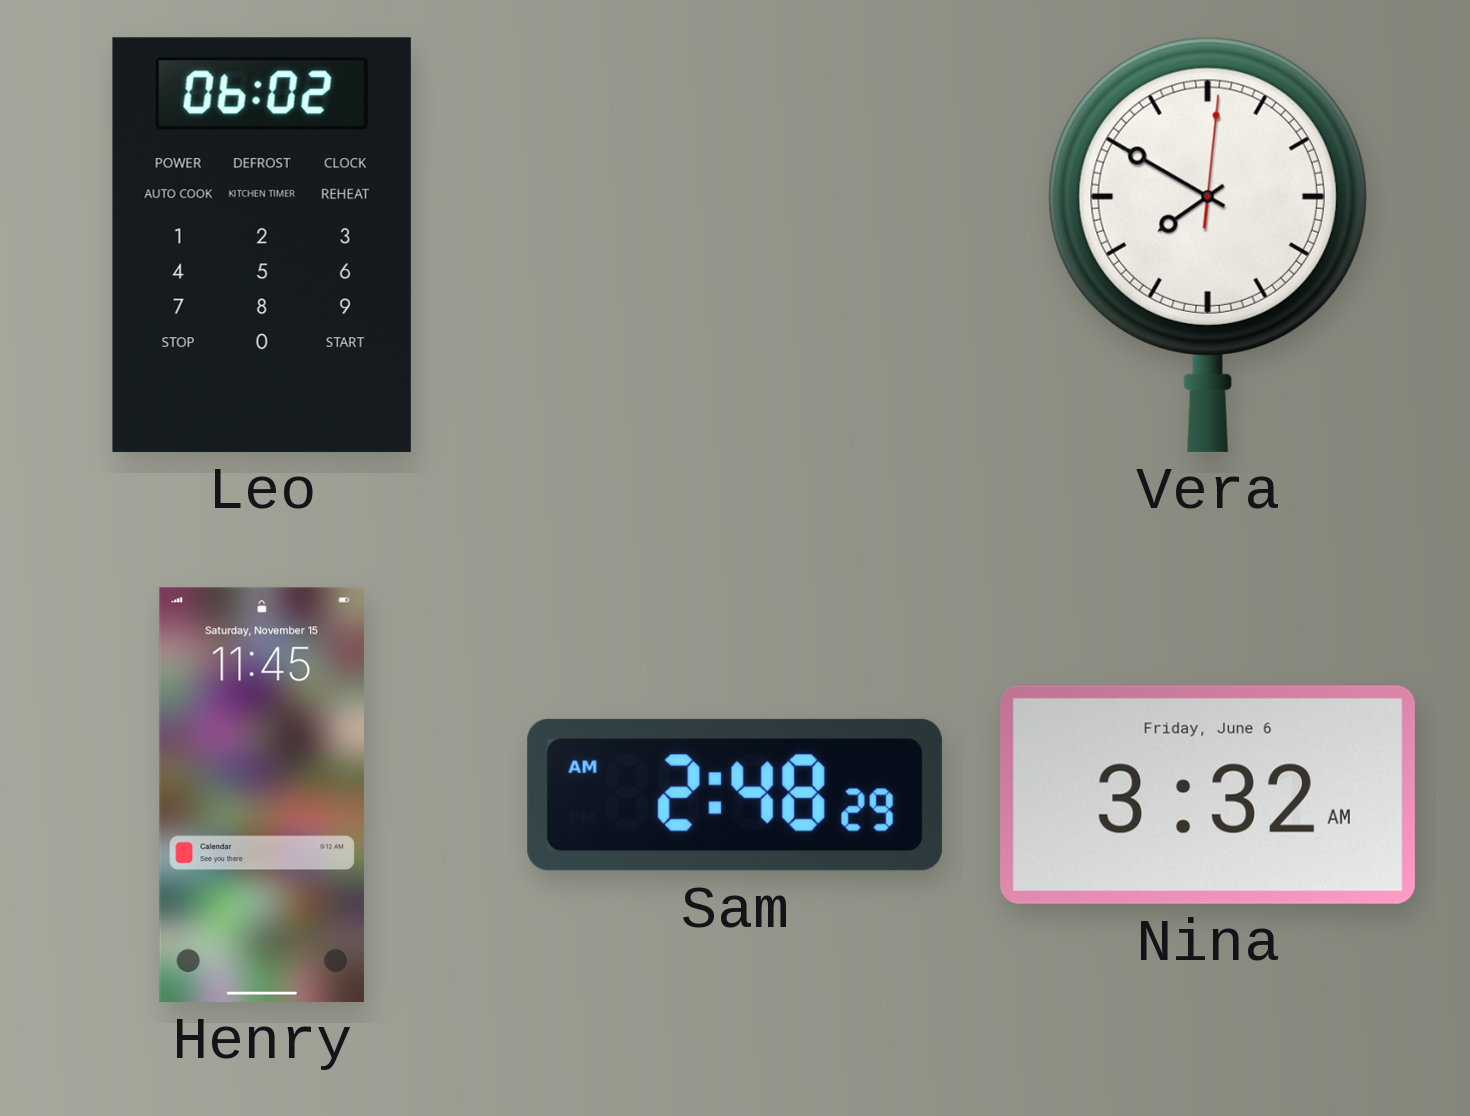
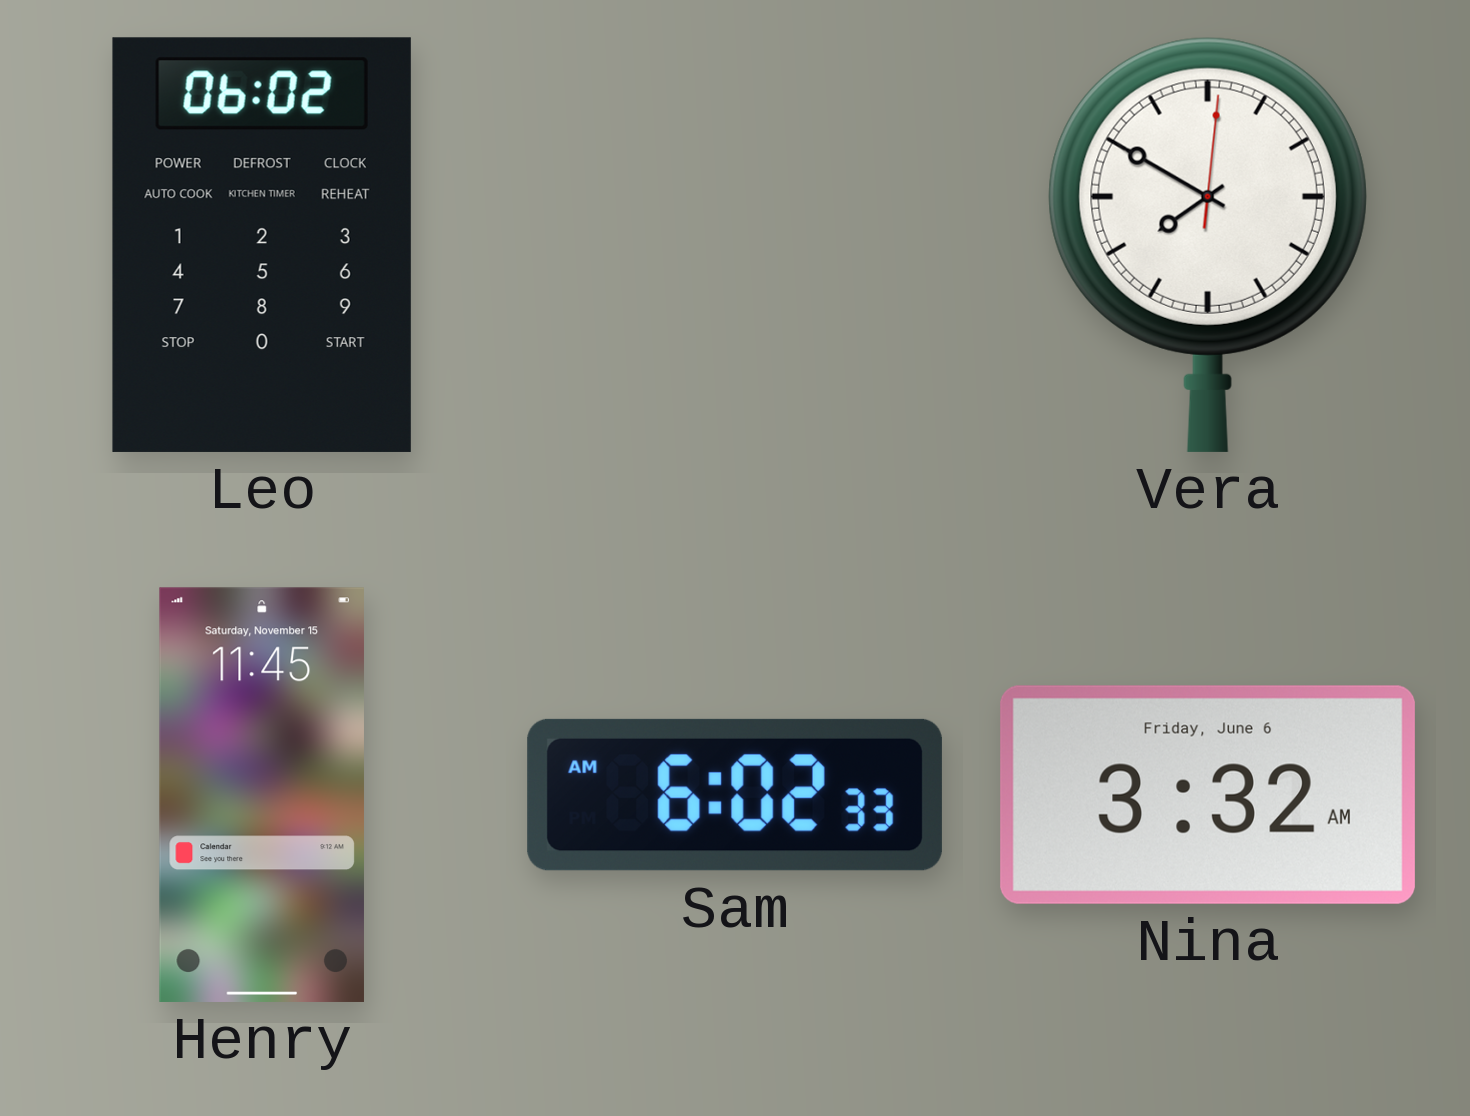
Sam: 2:48 -> 6:02 (735, 795)
